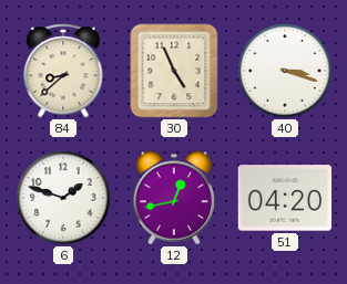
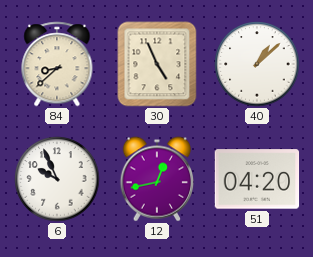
40: 3:18 -> 1:08 (257, 64)
6: 1:48 -> 9:56 (57, 179)
